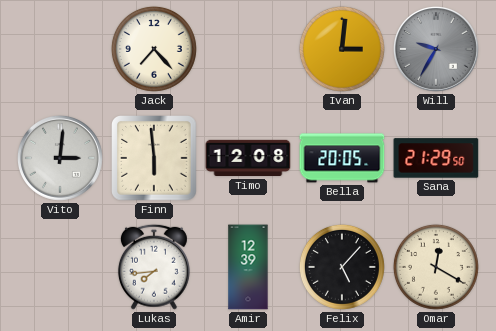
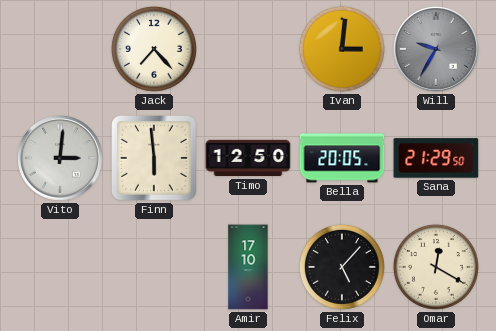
Timo: 12:08 -> 12:50 (248, 158)
Lukas: 7:44 -> none (154, 267)
Amir: 12:39 -> 17:10 (248, 267)
